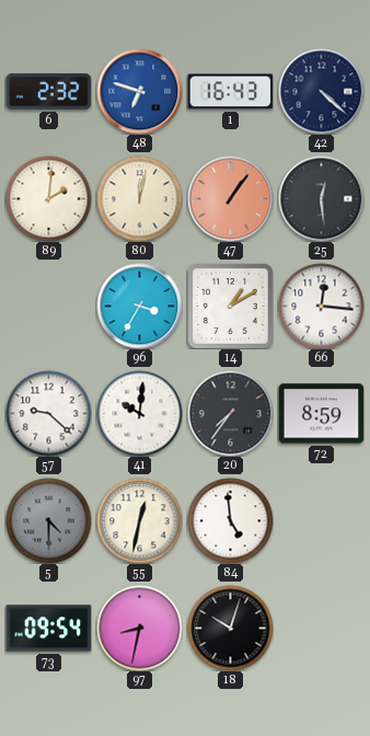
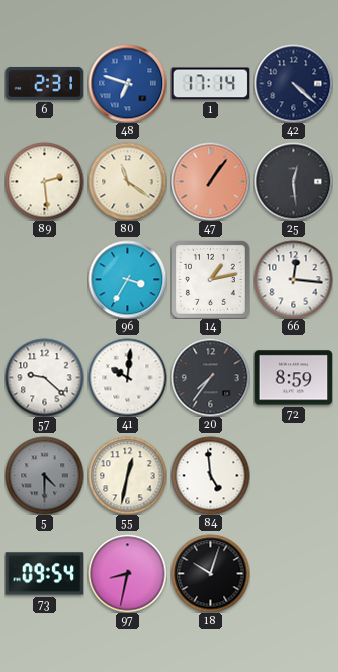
6: 2:32 -> 2:31 (44, 83)
1: 16:43 -> 17:14 (210, 84)
89: 2:01 -> 2:29 (44, 181)
80: 12:02 -> 11:21 (127, 181)
14: 1:10 -> 1:13 (211, 280)
